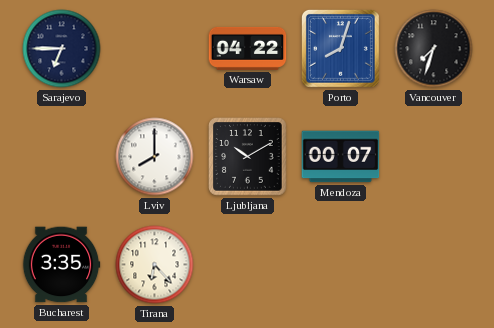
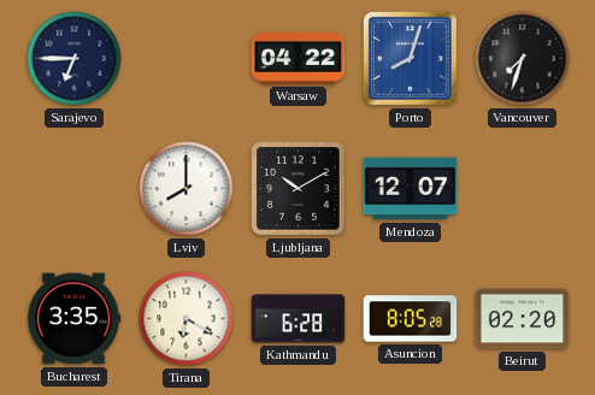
Mendoza: 00:07 -> 12:07 (411, 189)
Tirana: 6:23 -> 6:20 (187, 319)
Kathmandu: none -> 6:28 (299, 319)
Asuncion: none -> 8:05 (411, 319)
Beirut: none -> 02:20 (523, 319)
